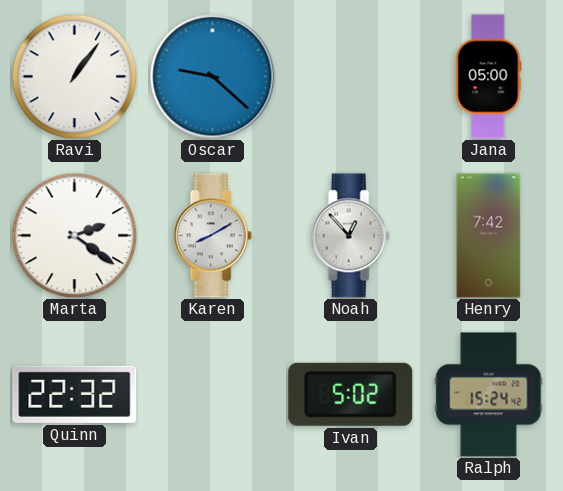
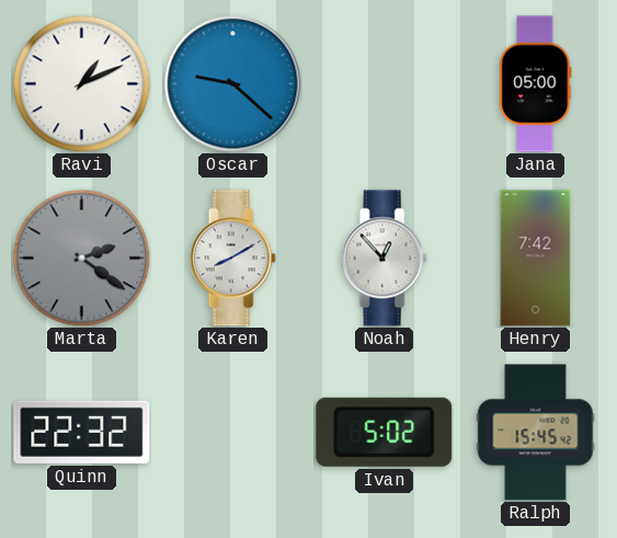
Ravi: 1:06 -> 1:11 (81, 83)
Marta dial: white -> grey (81, 257)
Ralph: 15:24 -> 15:45 (536, 433)
